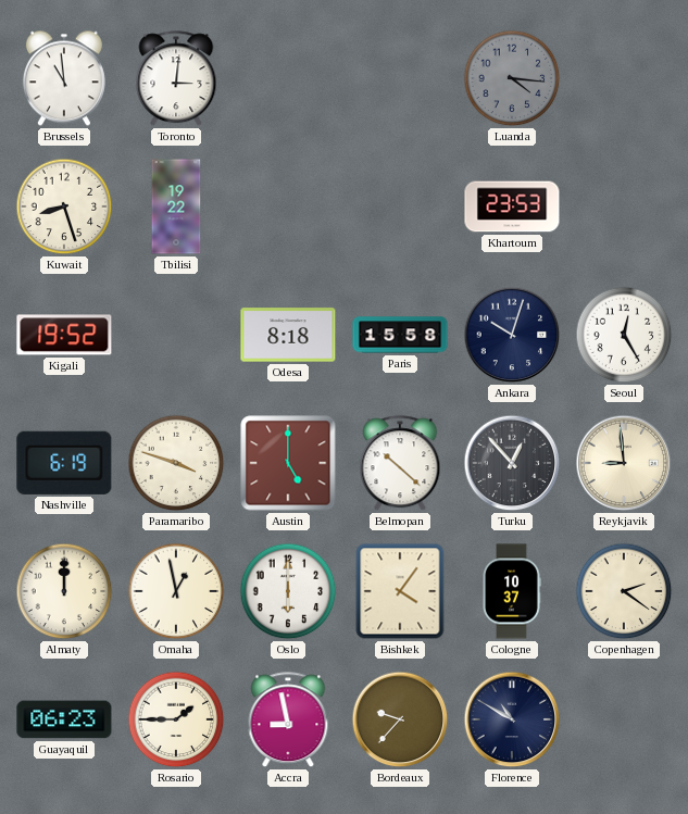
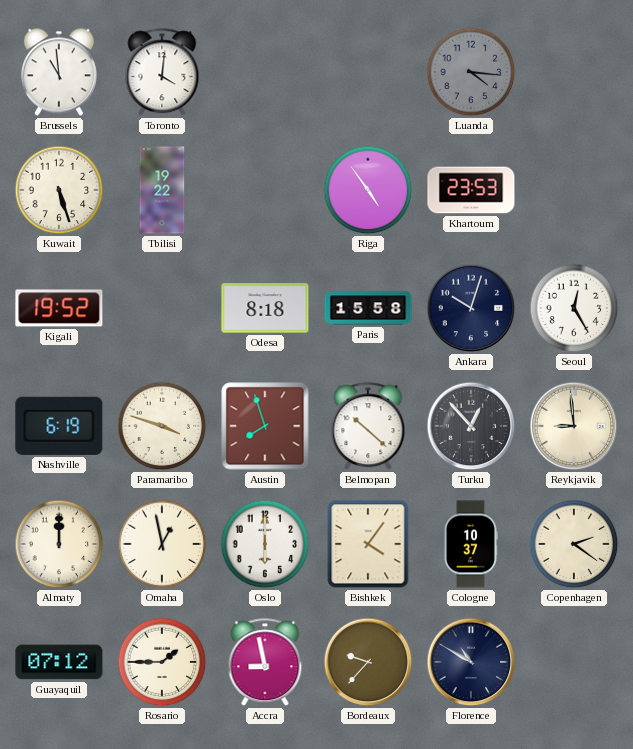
Toronto: 3:01 -> 4:01 (162, 73)
Kuwait: 8:27 -> 5:27 (59, 190)
Riga: none -> 4:54 (368, 190)
Austin: 5:00 -> 7:57 (265, 426)
Guayaquil: 06:23 -> 07:12 (59, 662)
